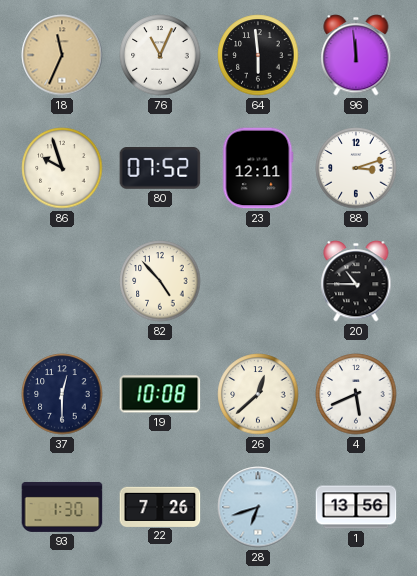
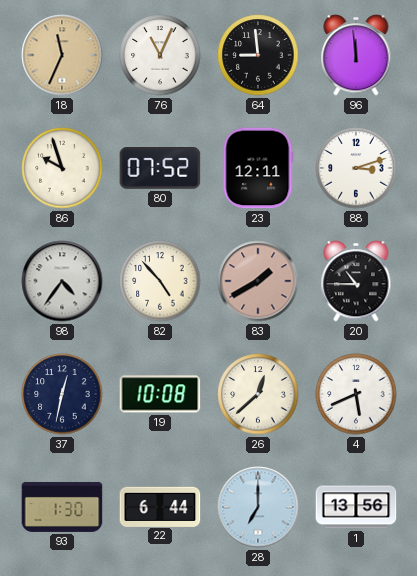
64: 5:59 -> 8:59 (258, 55)
98: none -> 4:36 (62, 281)
83: none -> 1:40 (258, 281)
37: 12:30 -> 12:32 (62, 394)
22: 7:26 -> 6:44 (160, 506)
28: 6:42 -> 7:00 (258, 507)
